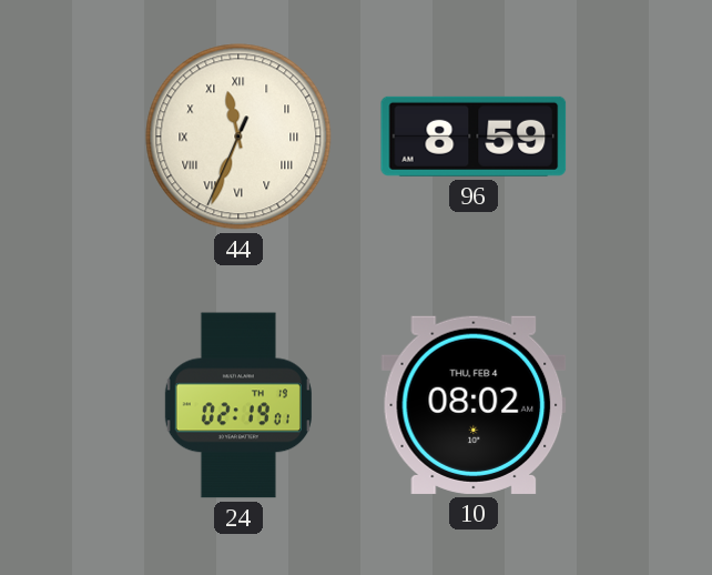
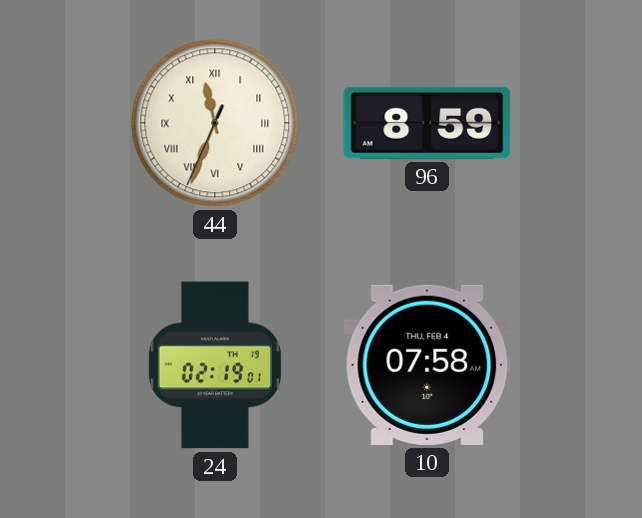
10: 08:02 -> 07:58 (427, 365)
